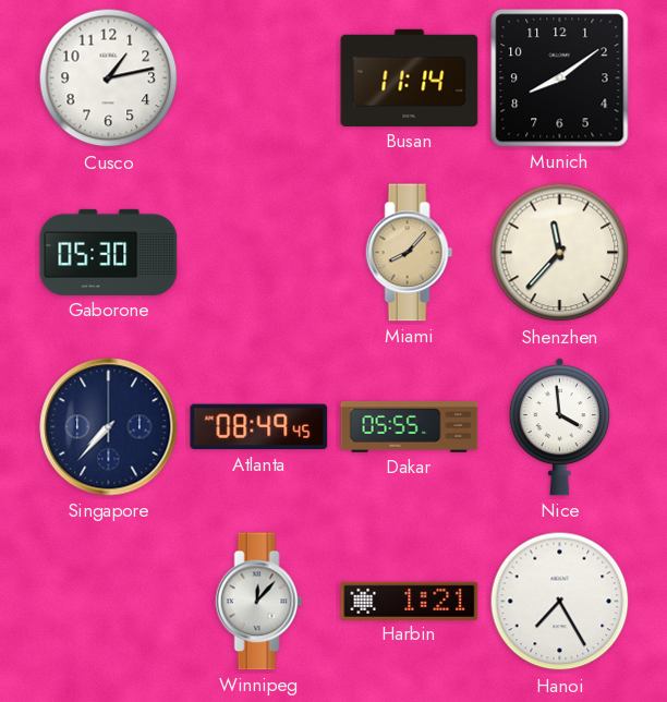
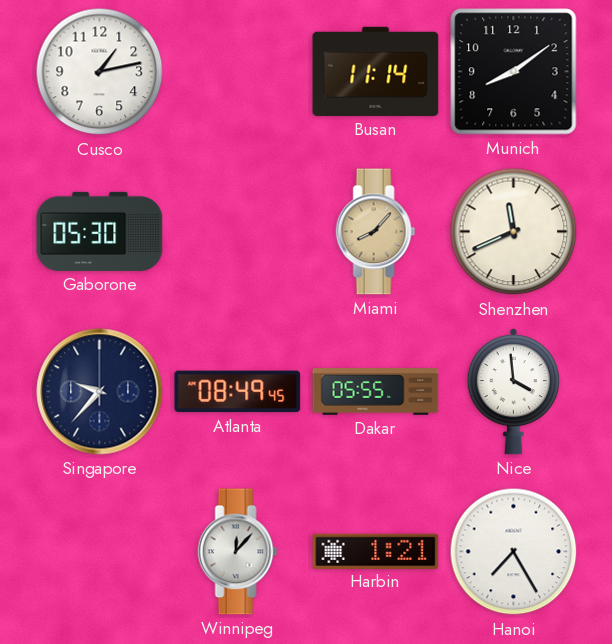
Shenzhen: 11:37 -> 11:41 (514, 232)
Singapore: 7:37 -> 9:37 (100, 392)
